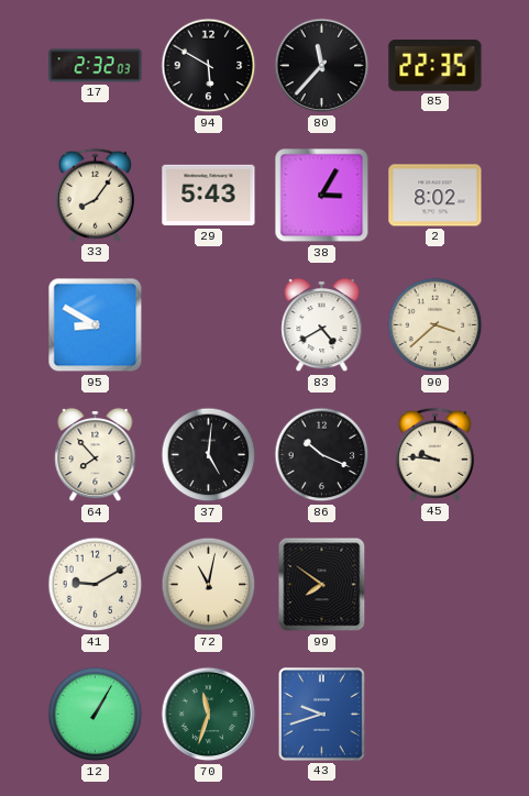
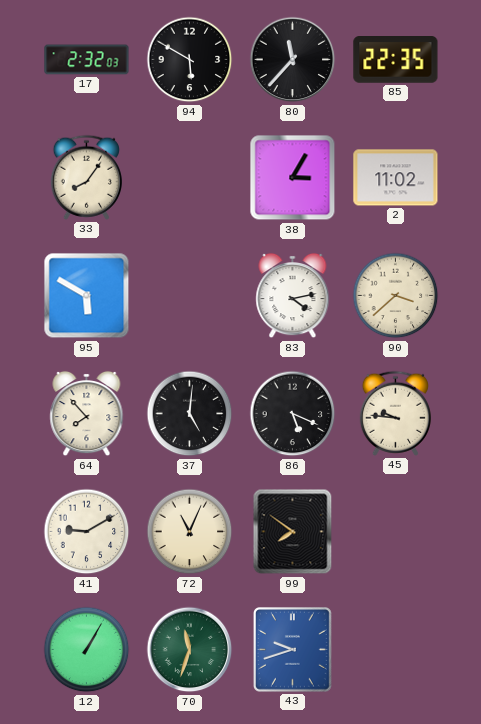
29: 5:43 -> none (209, 196)
2: 8:02 -> 11:02 (396, 178)
95: 8:50 -> 5:50 (87, 296)
83: 4:40 -> 4:13 (293, 296)
86: 10:19 -> 5:19 (293, 414)
72: 11:02 -> 11:04 (190, 532)
